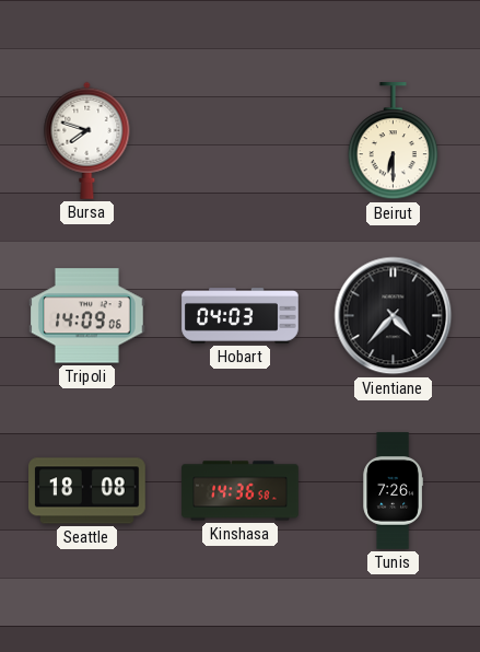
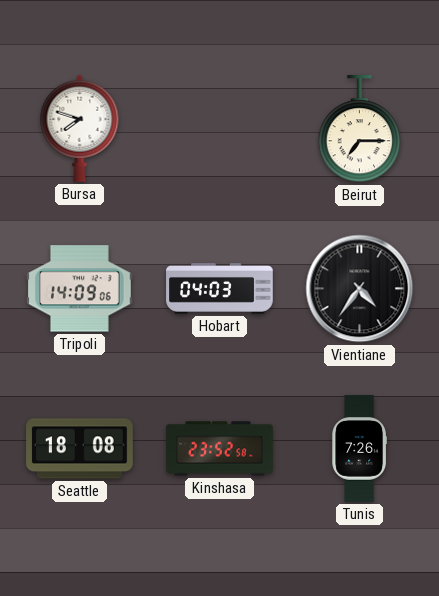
Beirut: 6:30 -> 7:15 (360, 130)
Vientiane: 4:37 -> 4:36 (360, 289)
Kinshasa: 14:36 -> 23:52 (220, 449)
